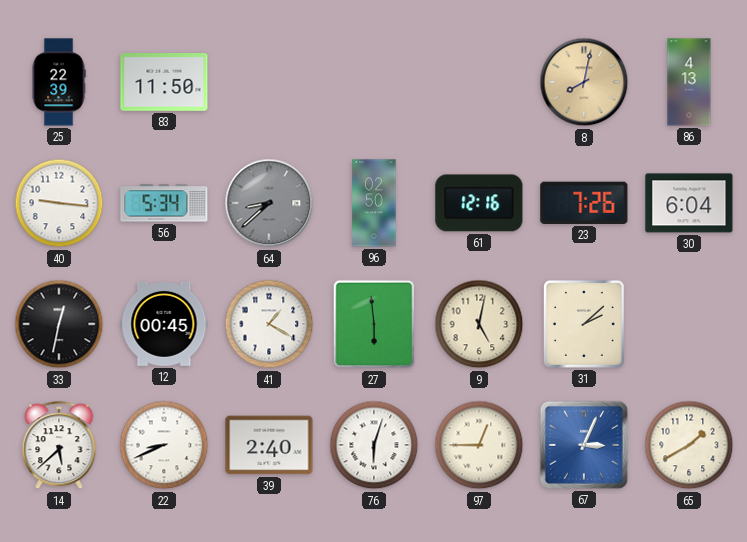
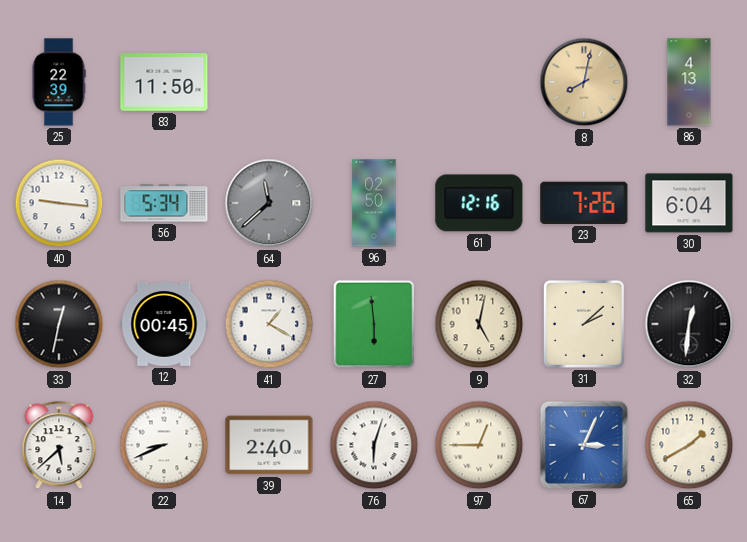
64: 8:38 -> 11:38 (269, 203)
32: none -> 12:31 (689, 324)
